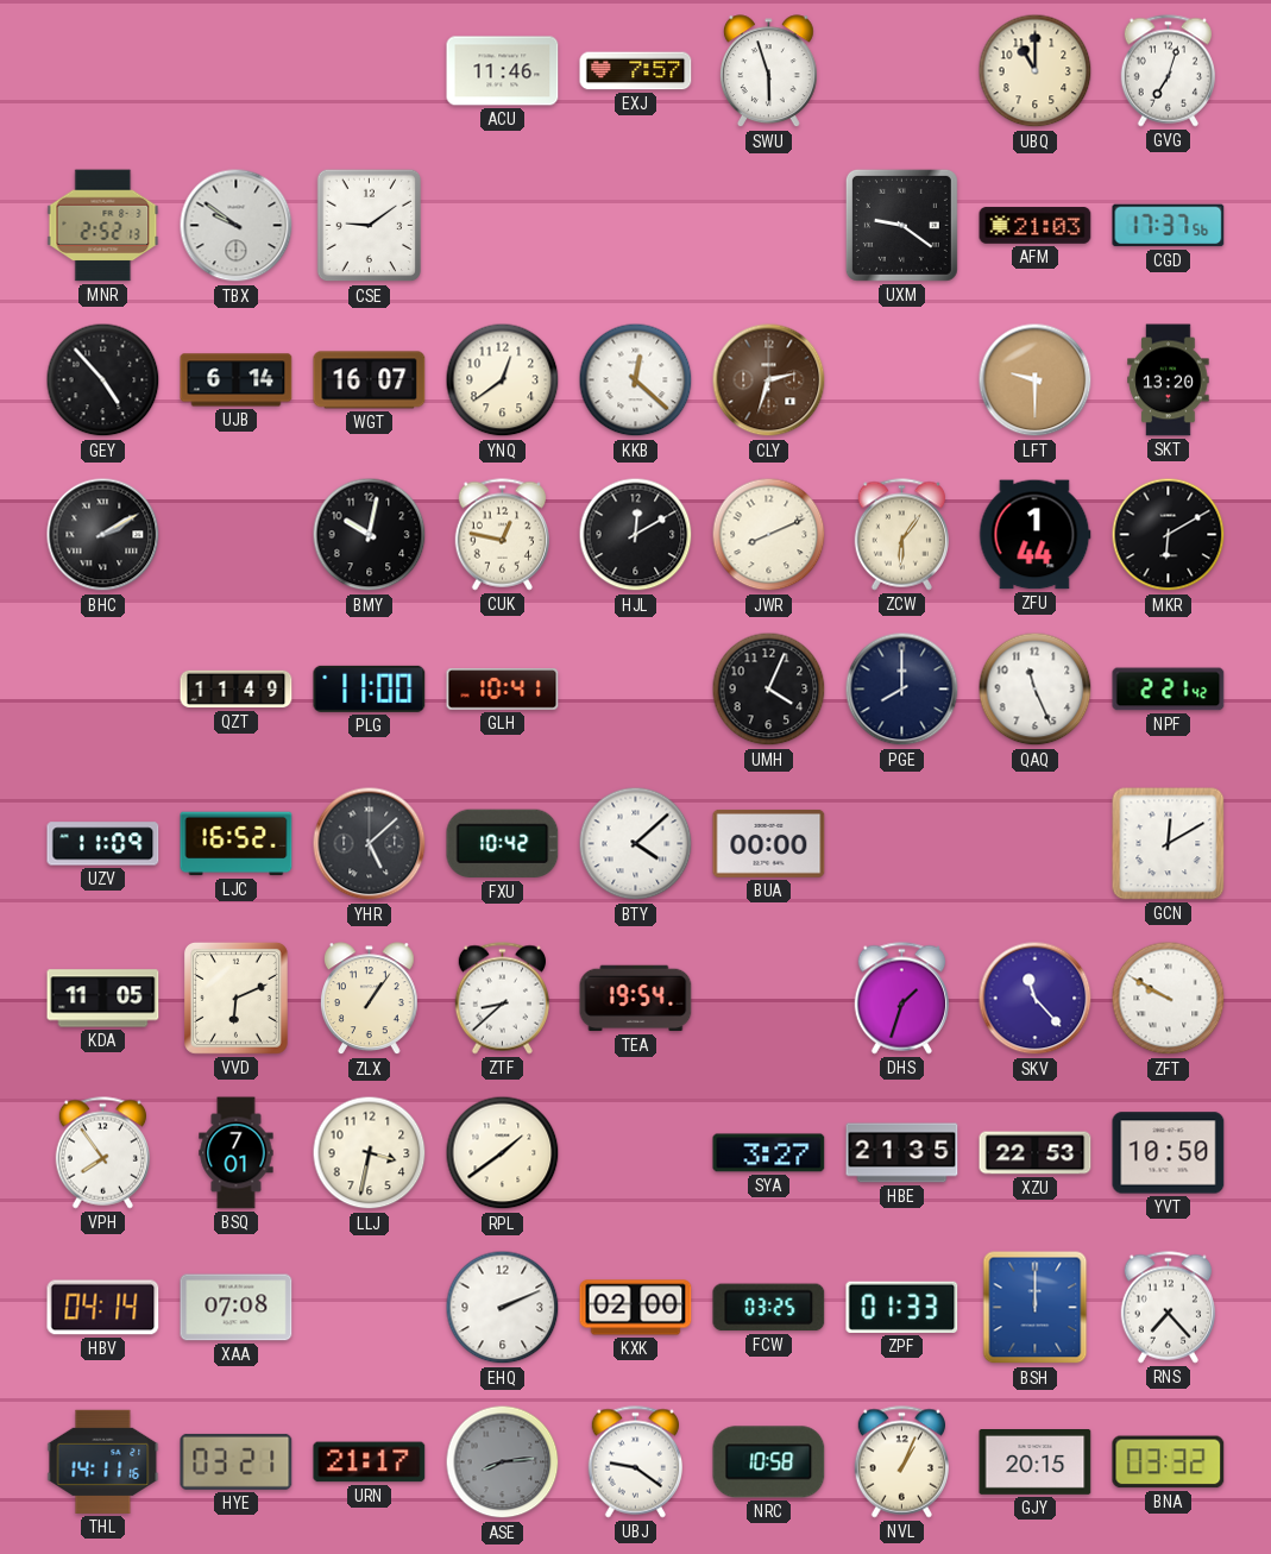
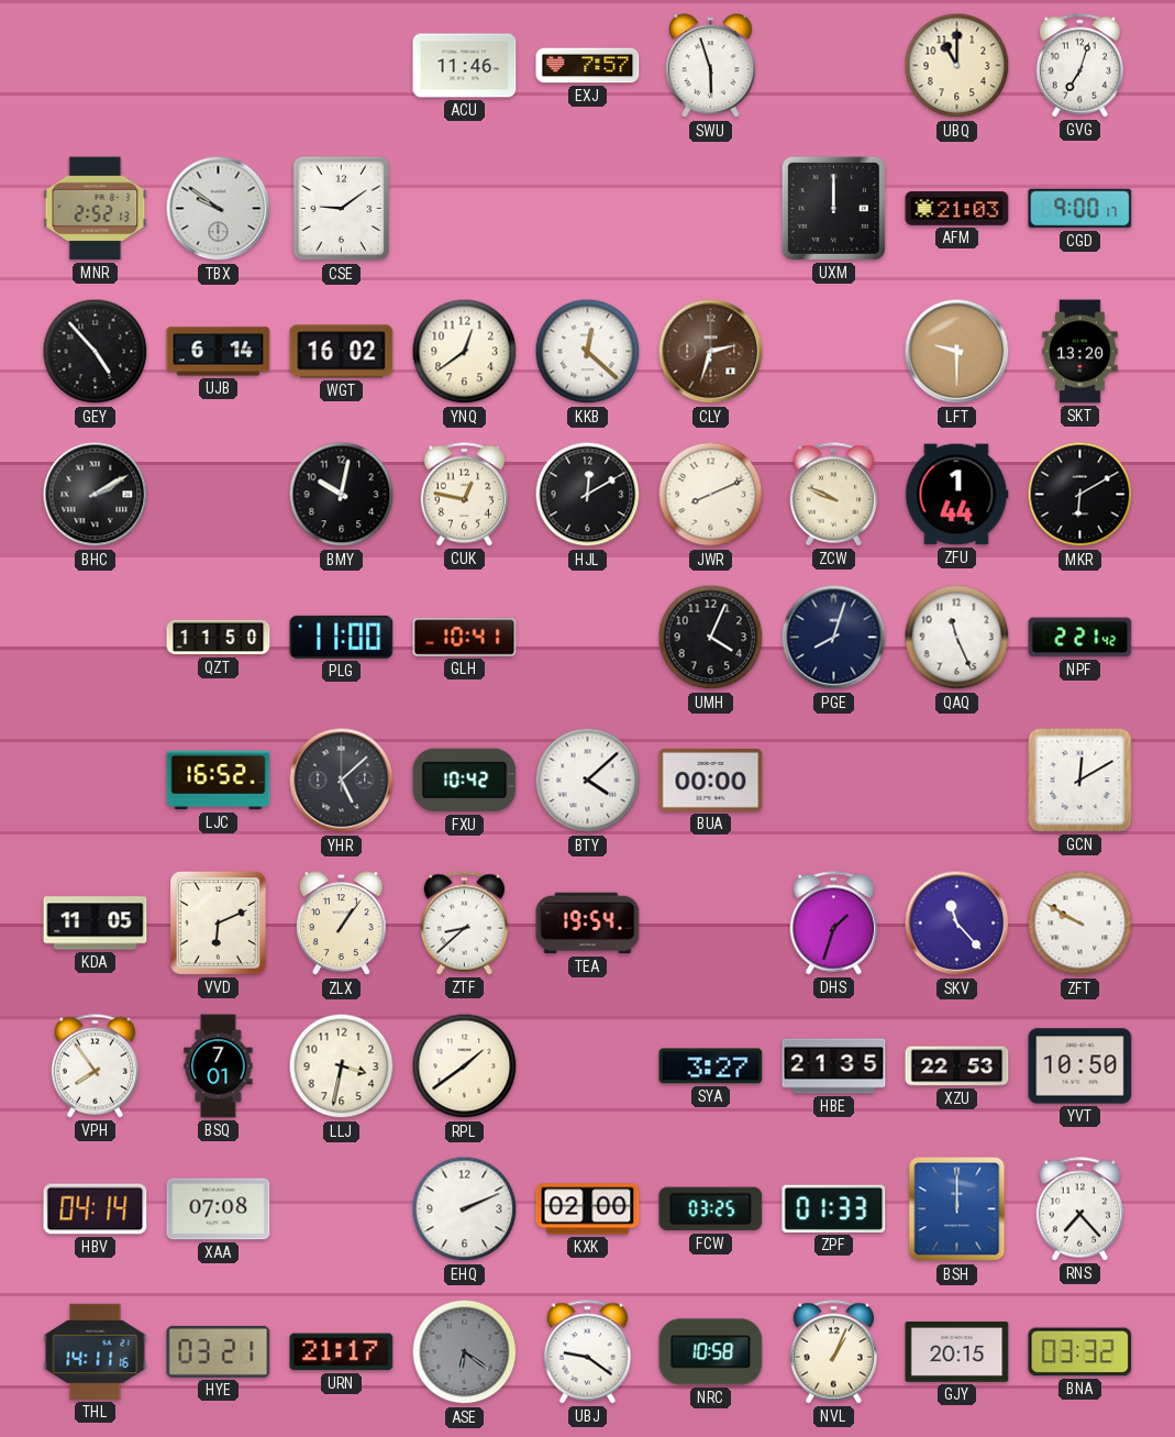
UXM: 9:21 -> 12:00 (833, 208)
CGD: 17:37 -> 9:00 (1080, 209)
WGT: 16:07 -> 16:02 (342, 352)
ZCW: 6:06 -> 9:49 (833, 495)
QZT: 11:49 -> 11:50 (219, 638)
PGE: 8:00 -> 8:03 (834, 638)
UZV: 11:09 -> none (103, 844)
ASE: 8:14 -> 6:21 (465, 1352)
